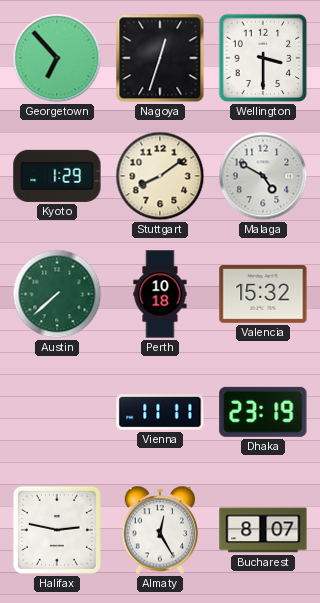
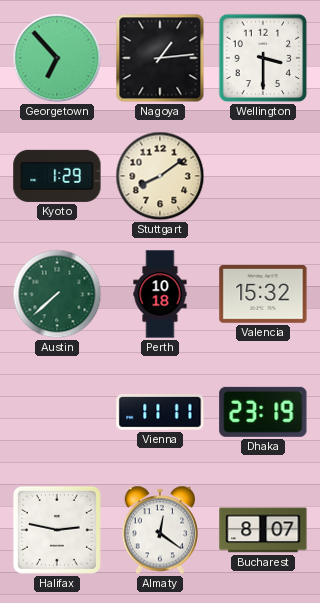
Nagoya: 12:33 -> 1:14 (160, 58)
Malaga: 4:50 -> none (263, 176)
Almaty: 12:25 -> 12:21 (160, 530)
